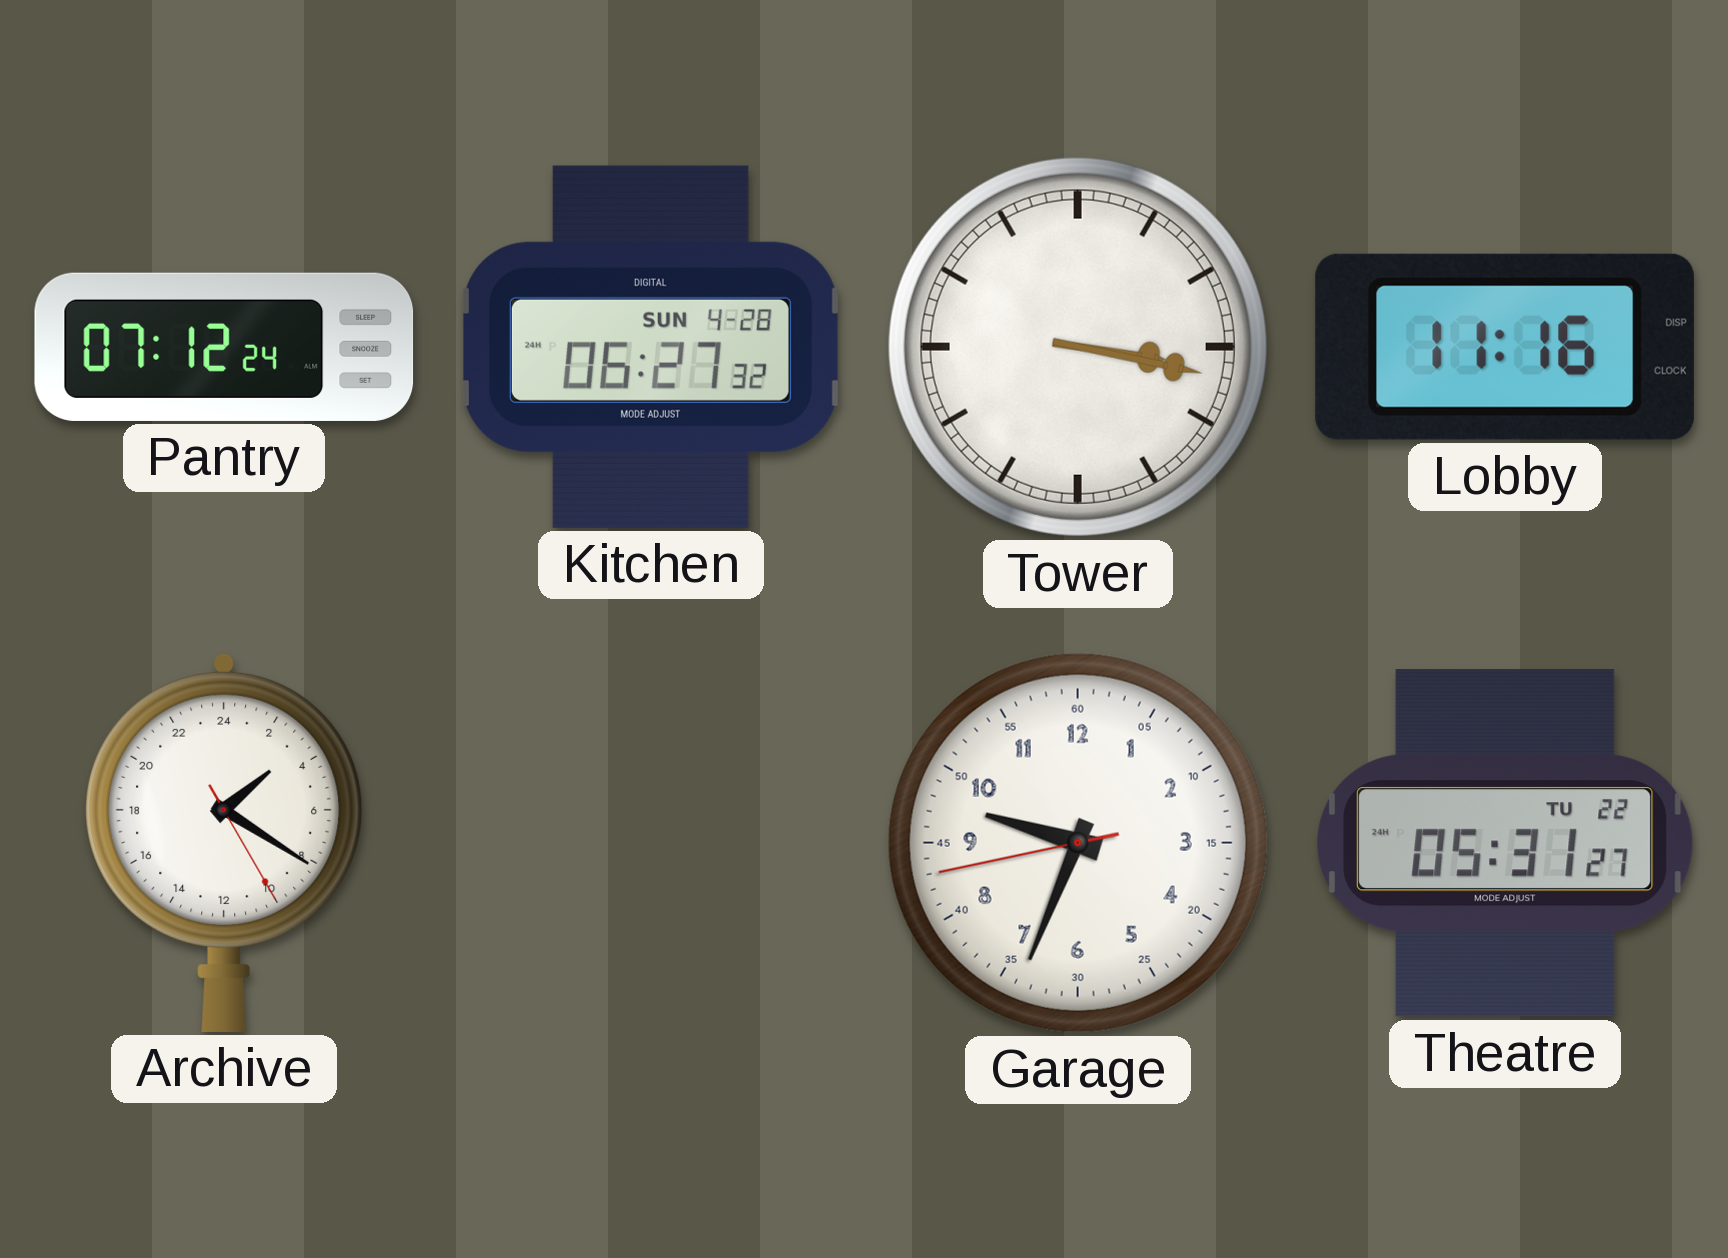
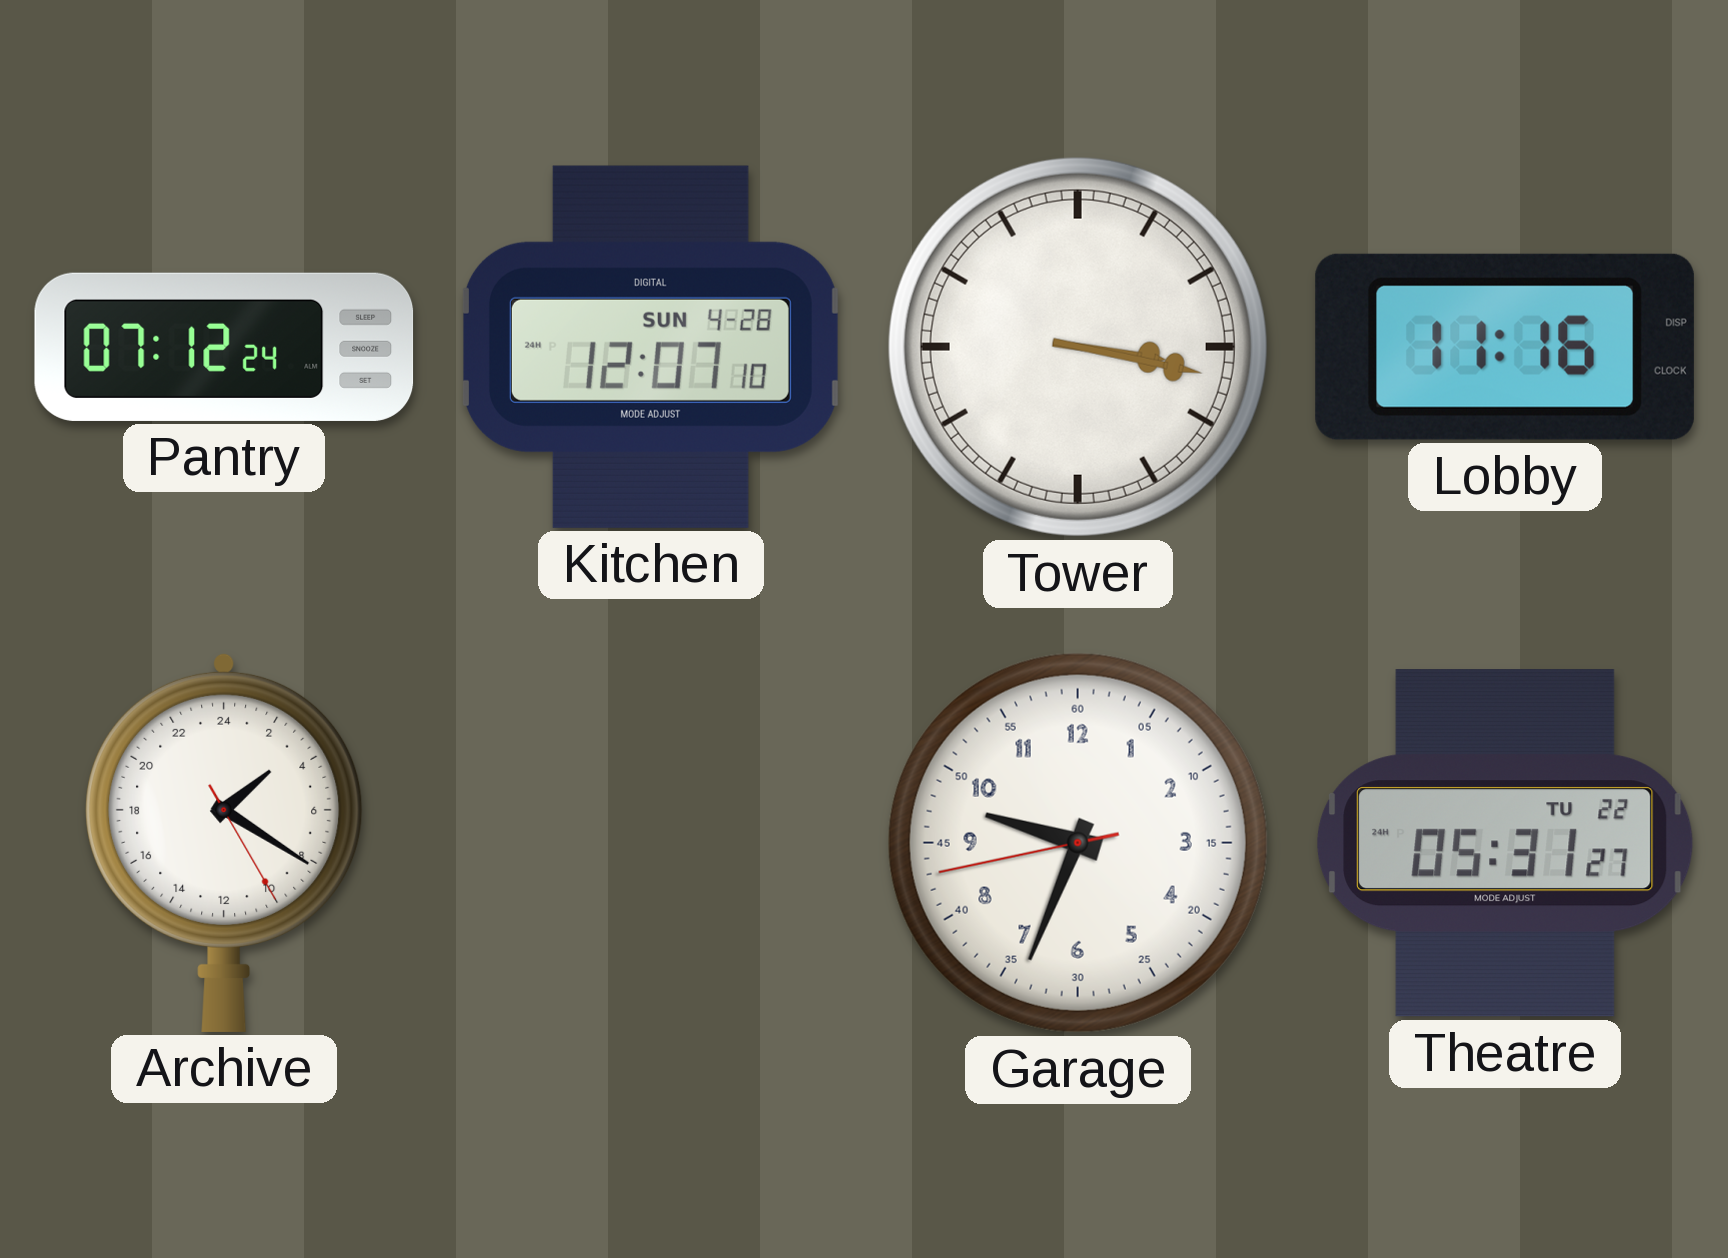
Kitchen: 06:27 -> 12:07 (651, 347)
